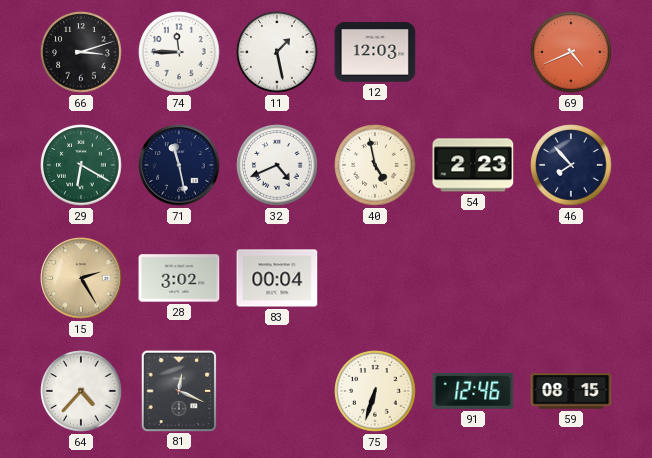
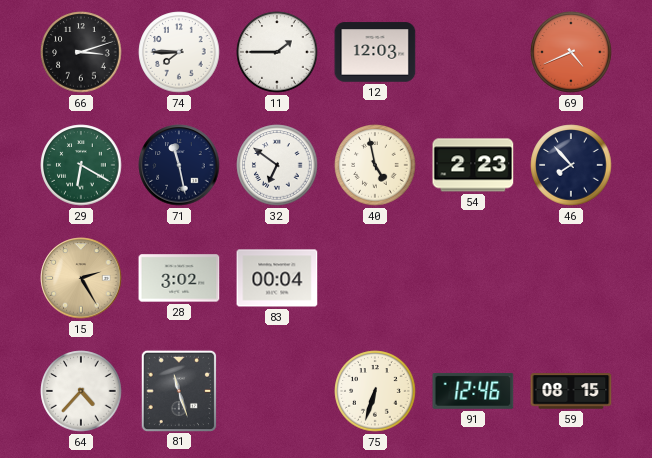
74: 11:45 -> 7:45 (179, 52)
11: 1:28 -> 1:45 (277, 52)
32: 4:41 -> 6:51 (277, 165)
81: 12:19 -> 11:27 (178, 390)
